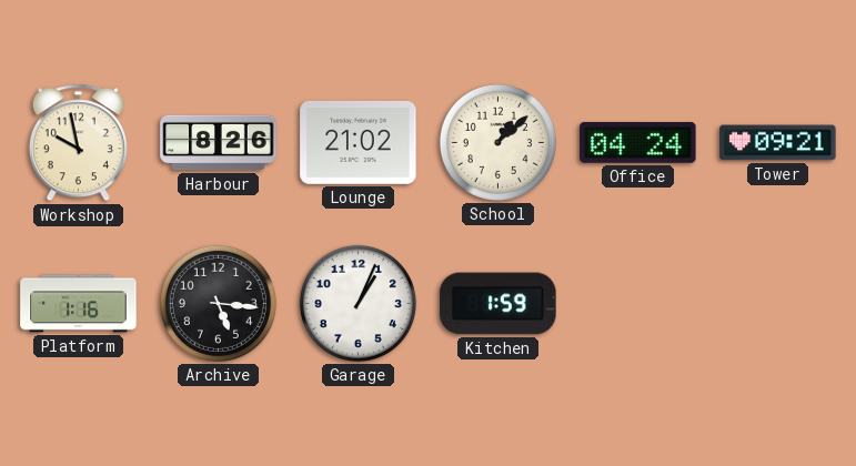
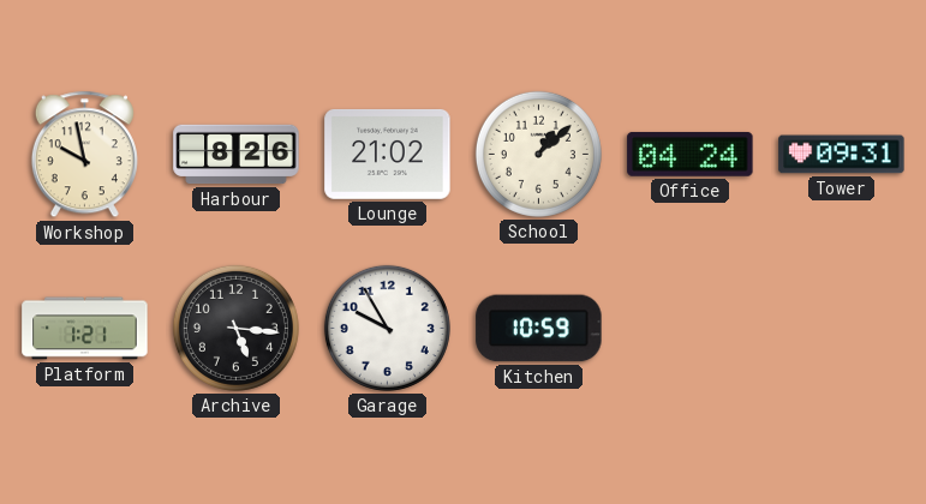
Tower: 09:21 -> 09:31 (842, 155)
Platform: 1:16 -> 1:21 (85, 329)
Garage: 1:04 -> 9:55 (387, 328)
Kitchen: 1:59 -> 10:59 (539, 329)
